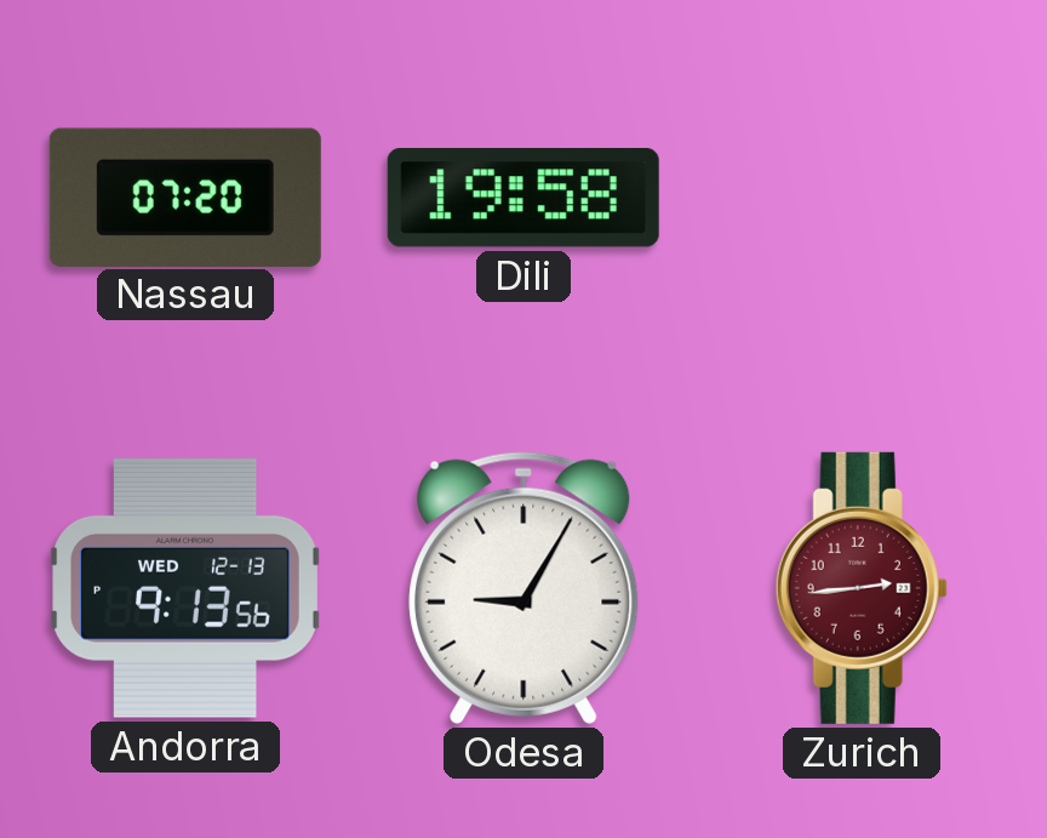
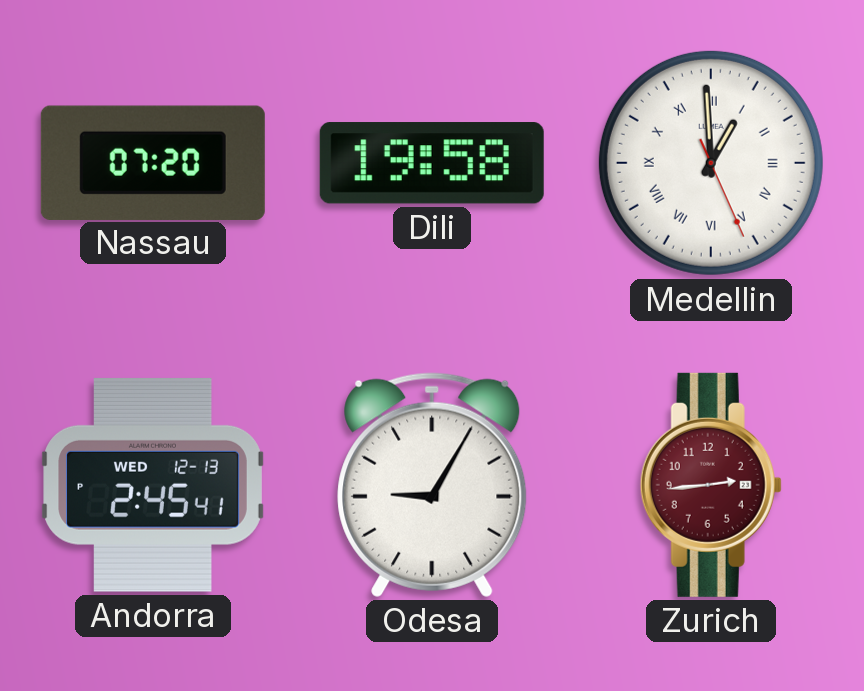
Medellin: none -> 12:59 (711, 163)
Andorra: 9:13 -> 2:45 (153, 485)
